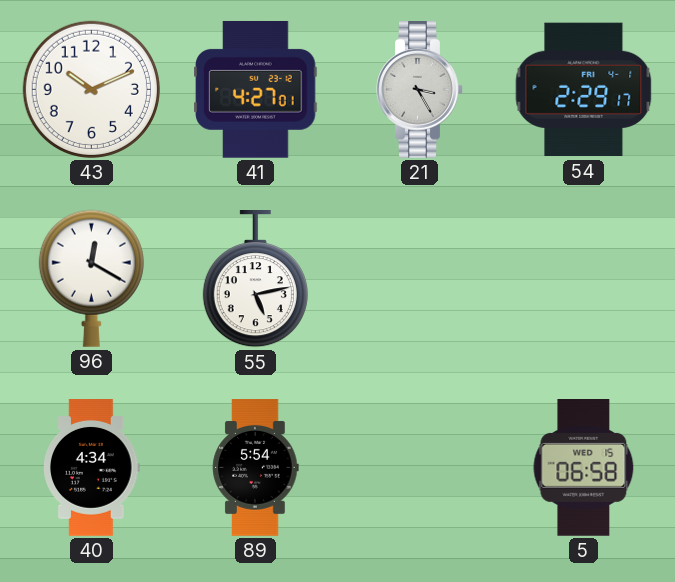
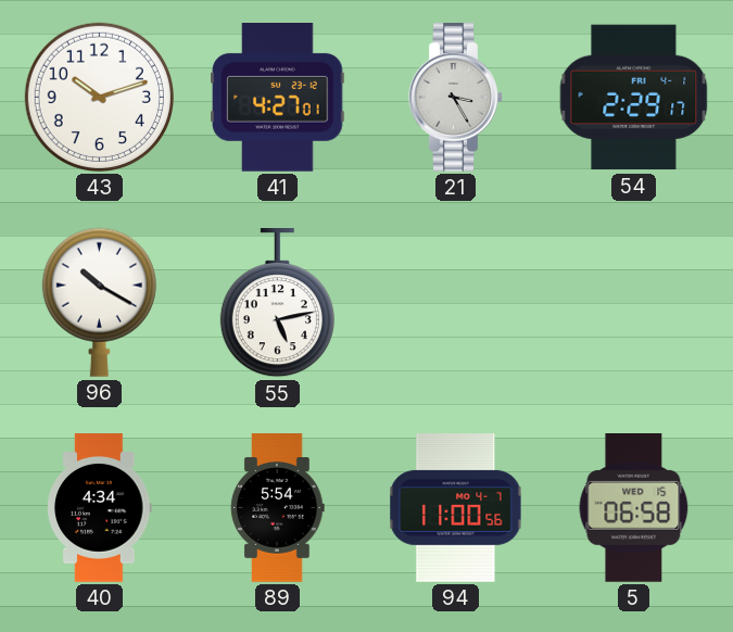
43: 10:11 -> 10:12 (99, 97)
96: 12:20 -> 10:20 (99, 302)
94: none -> 11:00 (456, 508)
